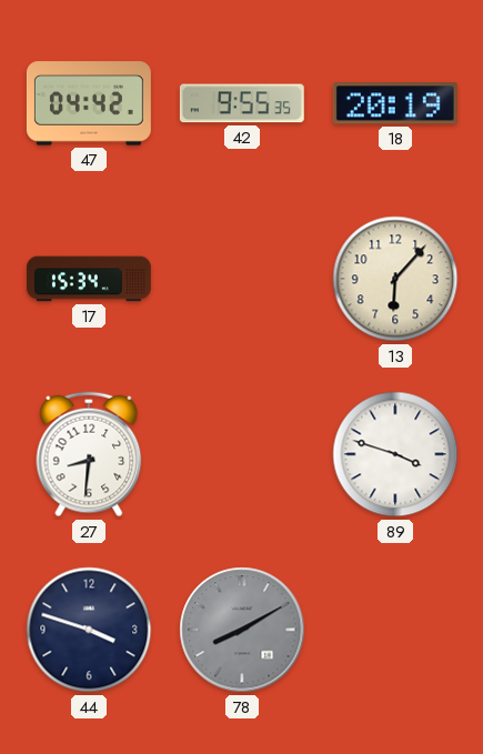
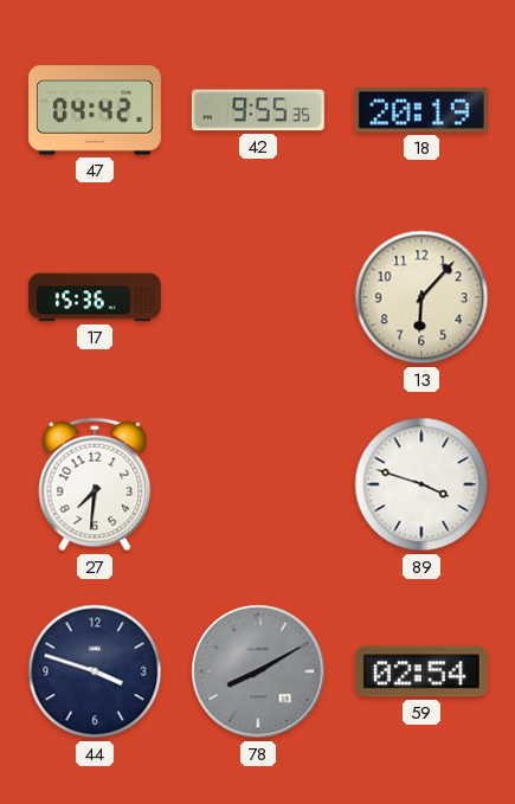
17: 15:34 -> 15:36 (95, 297)
27: 8:31 -> 7:31 (95, 484)
59: none -> 02:54 (421, 671)
